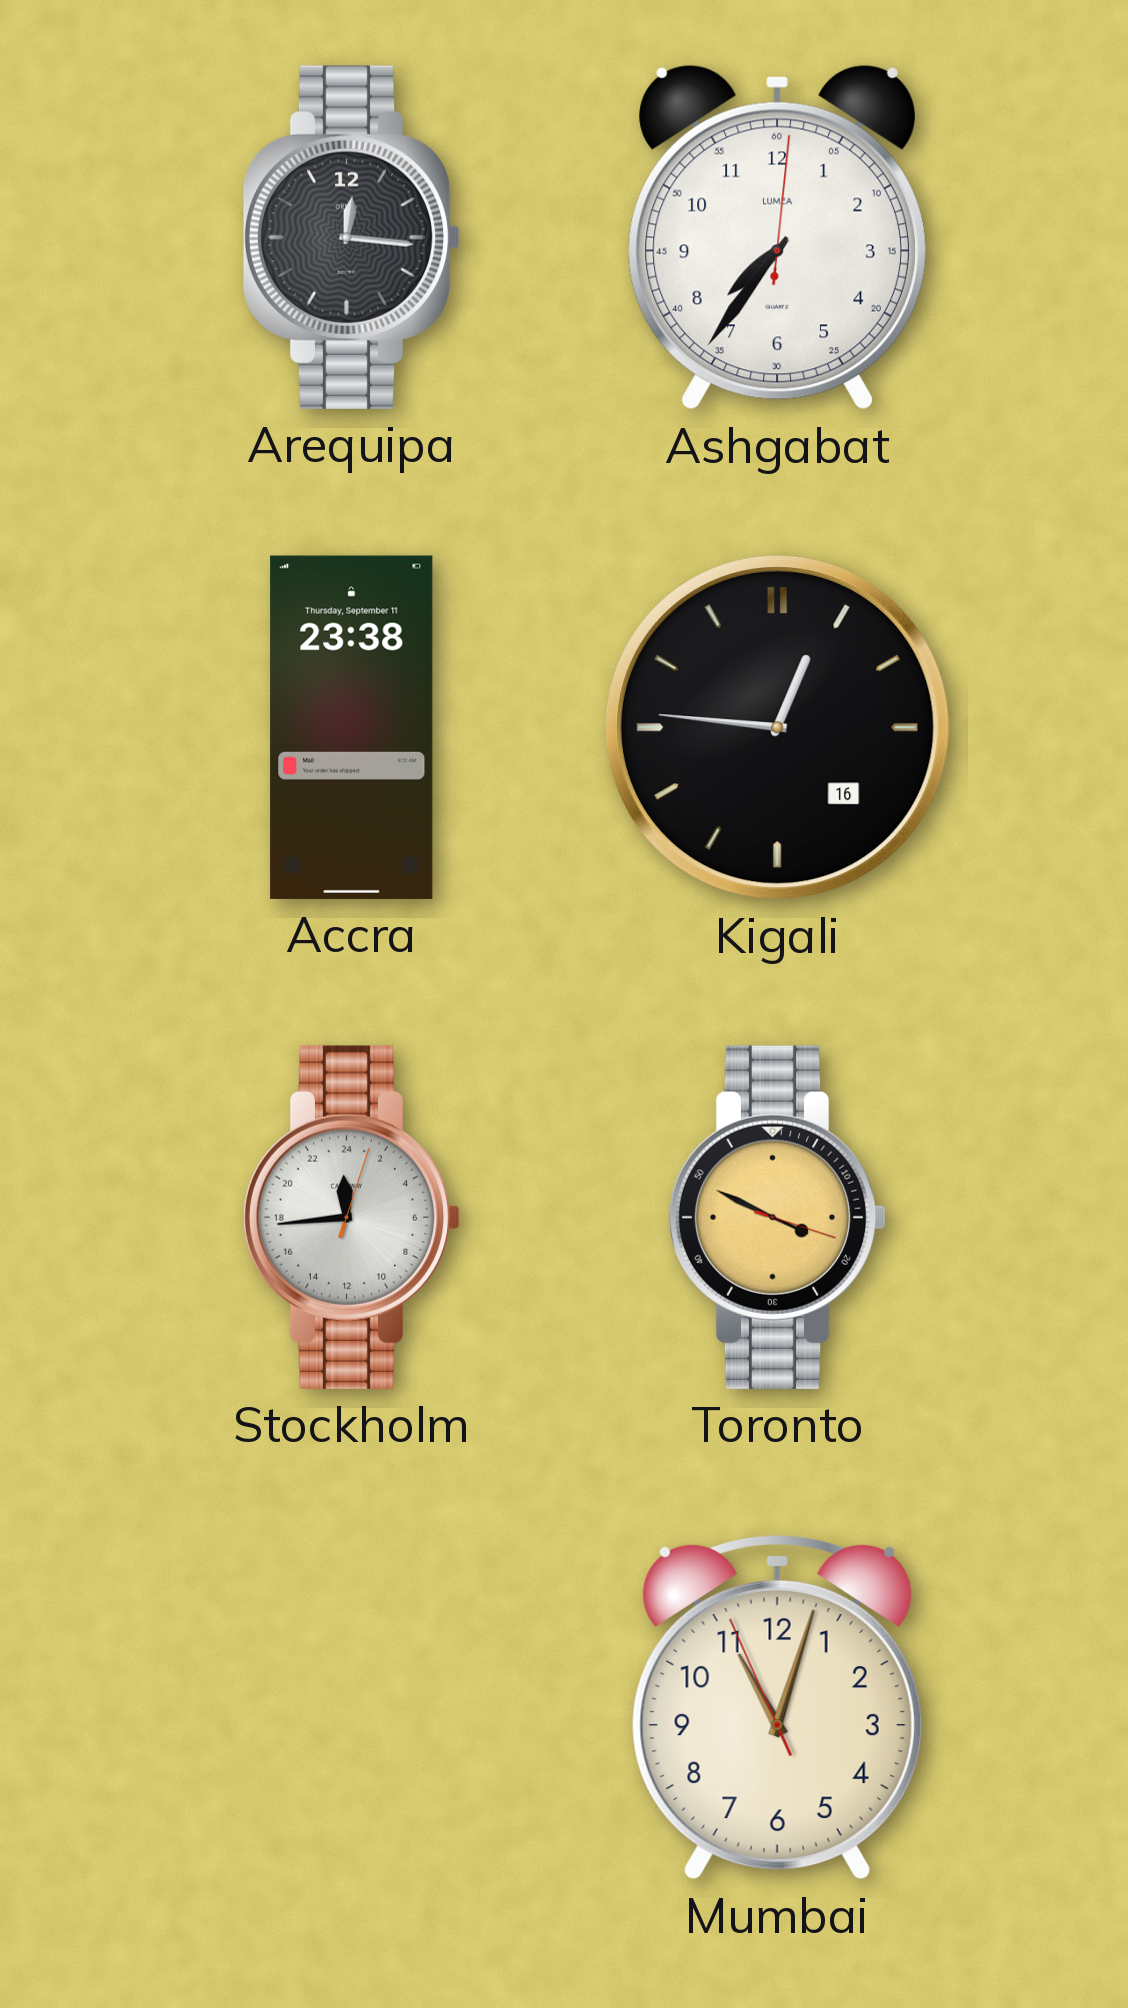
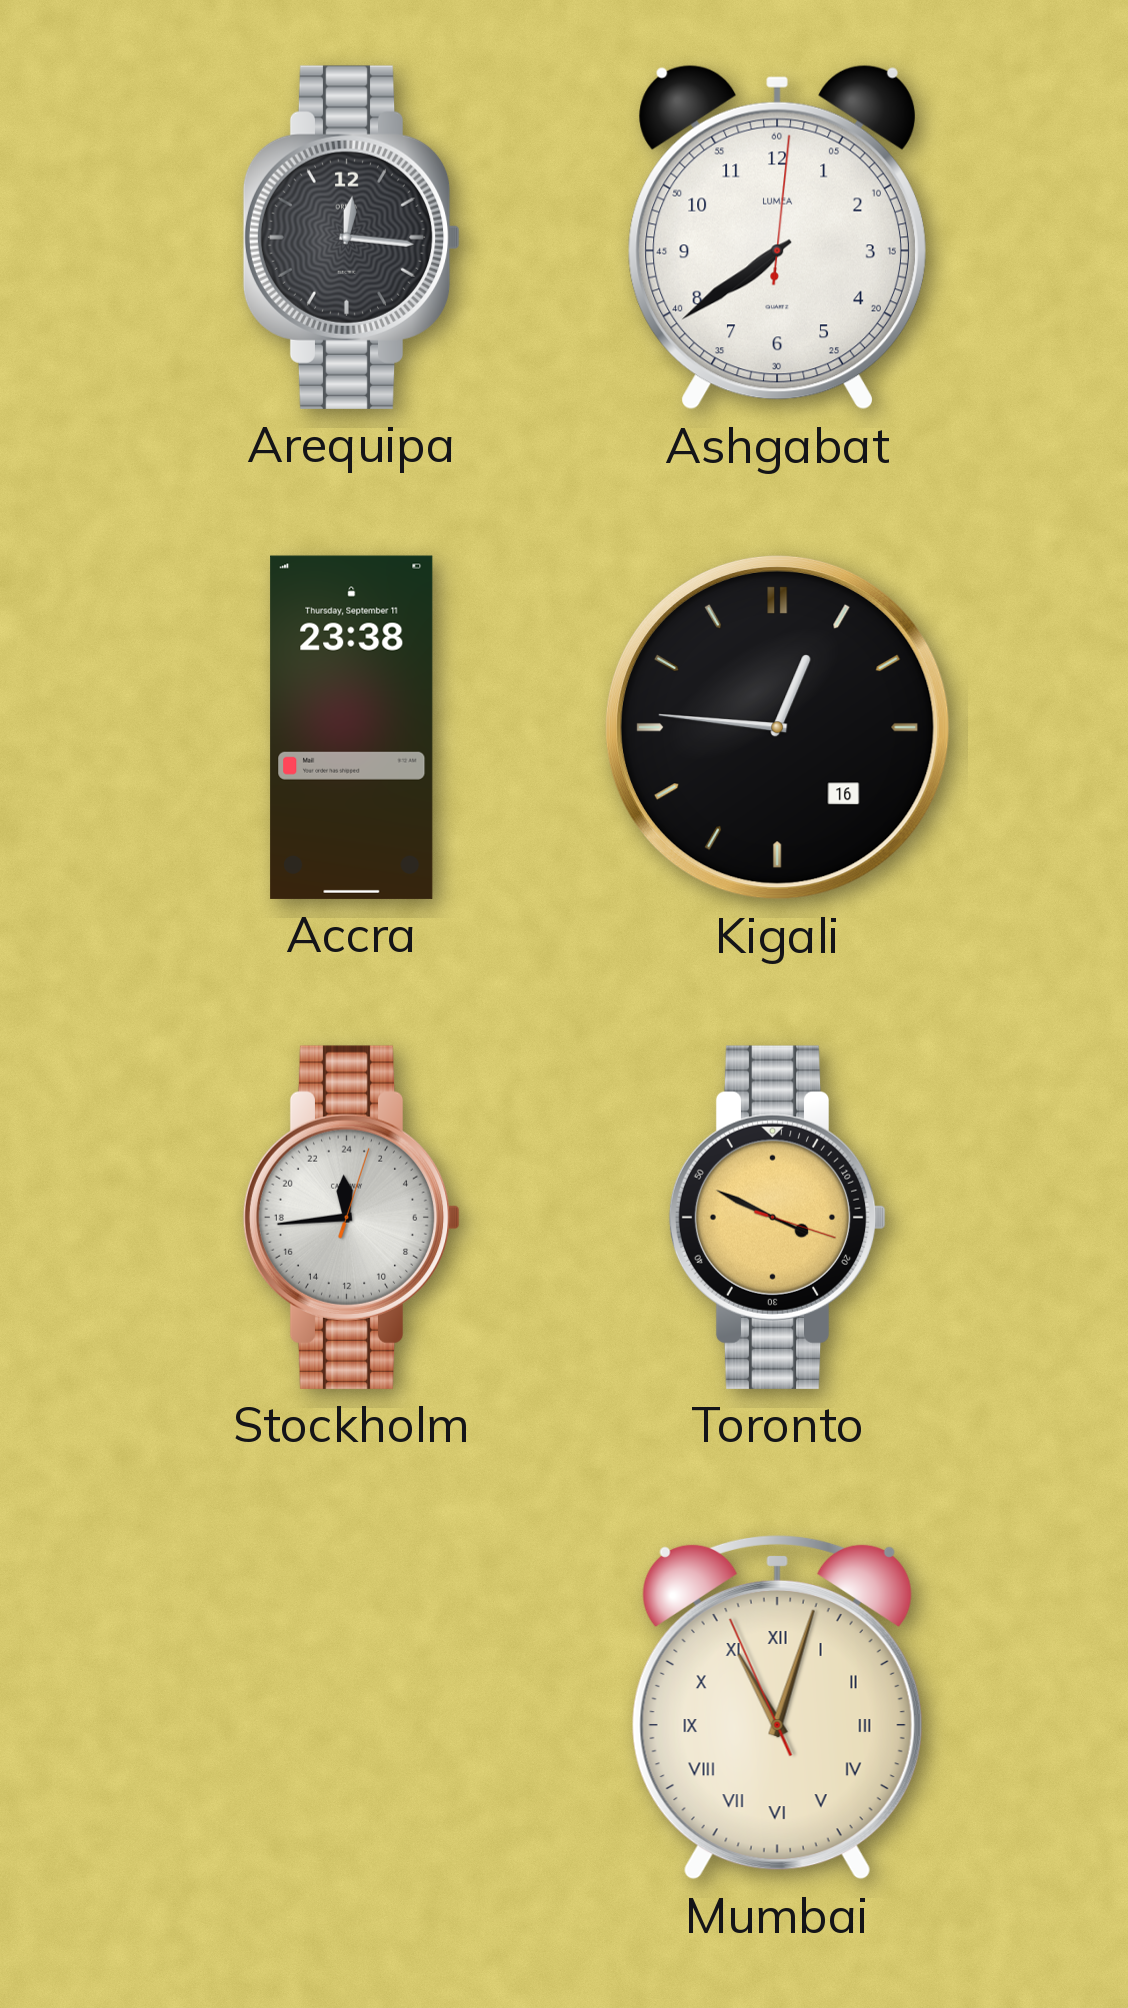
Ashgabat: 7:36 -> 7:39 (777, 237)
Mumbai numerals: Arabic -> Roman (777, 1707)
